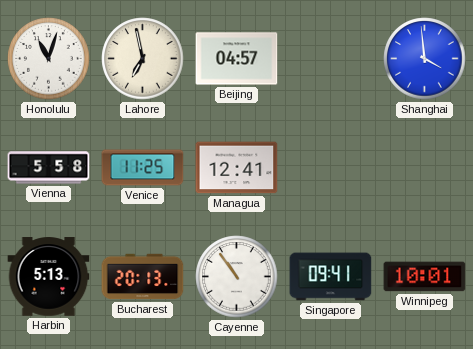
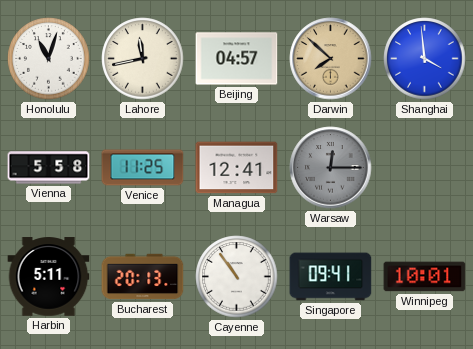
Lahore: 6:58 -> 11:43 (143, 59)
Darwin: none -> 7:52 (331, 59)
Warsaw: none -> 12:15 (331, 168)
Harbin: 5:13 -> 5:11 (49, 277)
